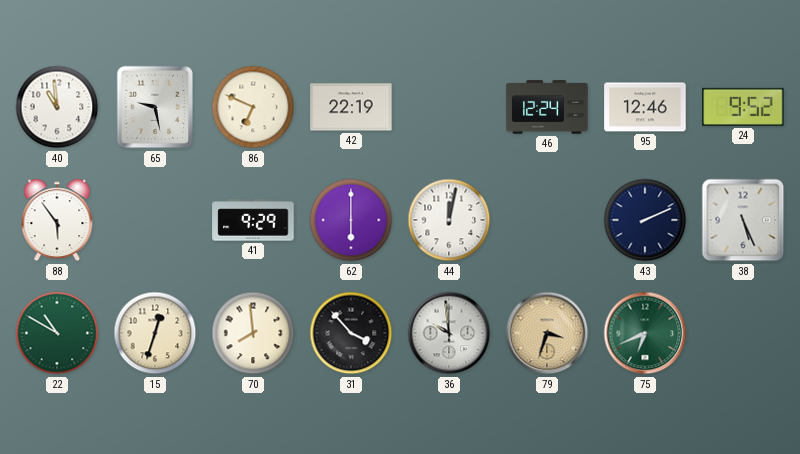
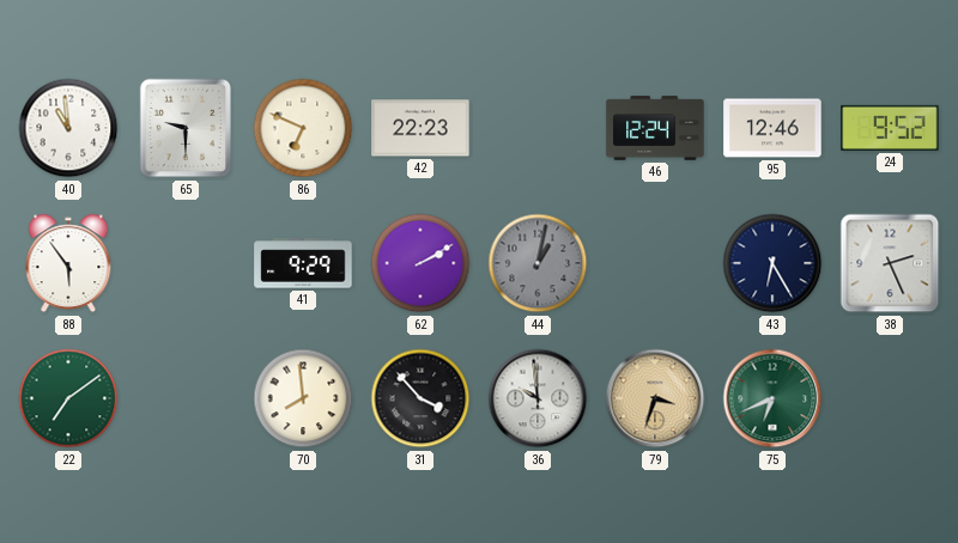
65: 9:28 -> 9:30 (186, 128)
42: 22:19 -> 22:23 (420, 128)
62: 6:00 -> 2:10 (420, 263)
44: 12:02 -> 1:02 (538, 263)
44 dial: white -> grey (538, 263)
43: 2:11 -> 6:25 (772, 263)
38: 5:26 -> 2:26 (890, 263)
22: 10:50 -> 7:09 (68, 398)
15: 12:33 -> none (155, 333)
